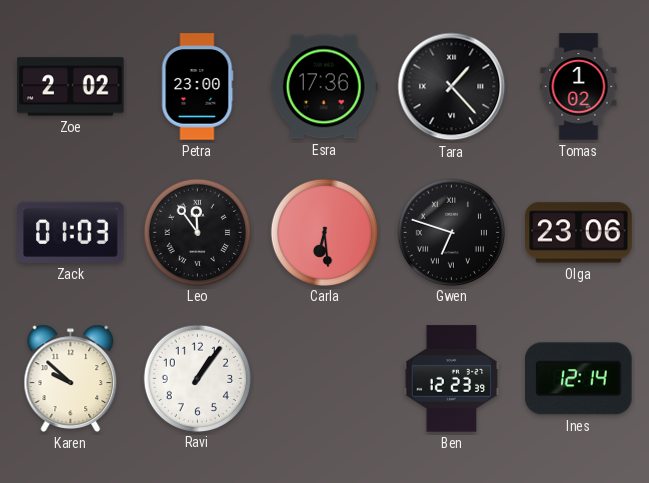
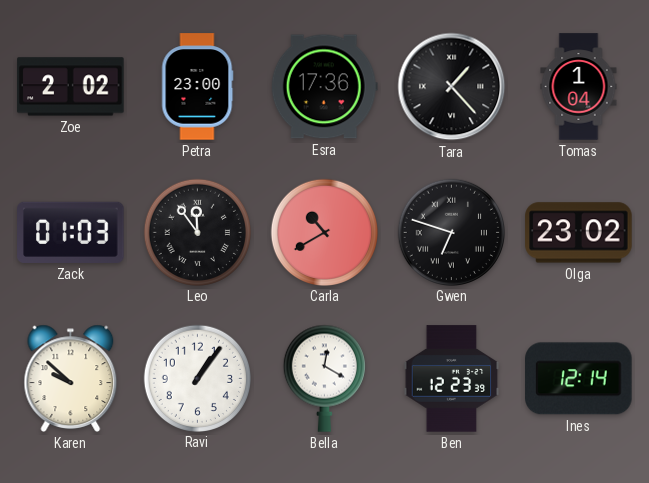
Tomas: 1:02 -> 1:04 (579, 87)
Carla: 6:29 -> 10:40 (324, 232)
Olga: 23:06 -> 23:02 (579, 233)
Bella: none -> 12:20 (324, 378)
